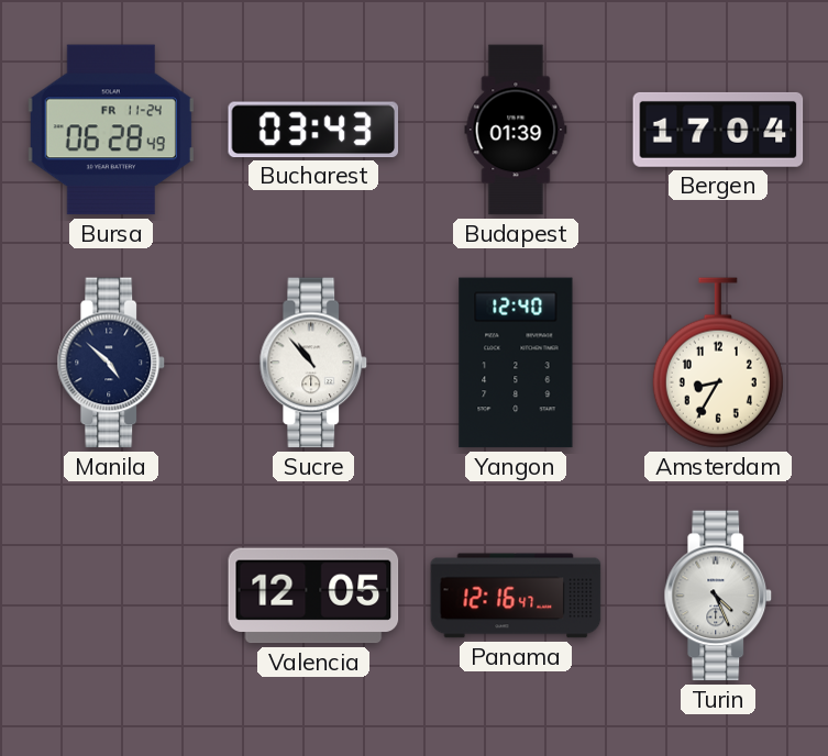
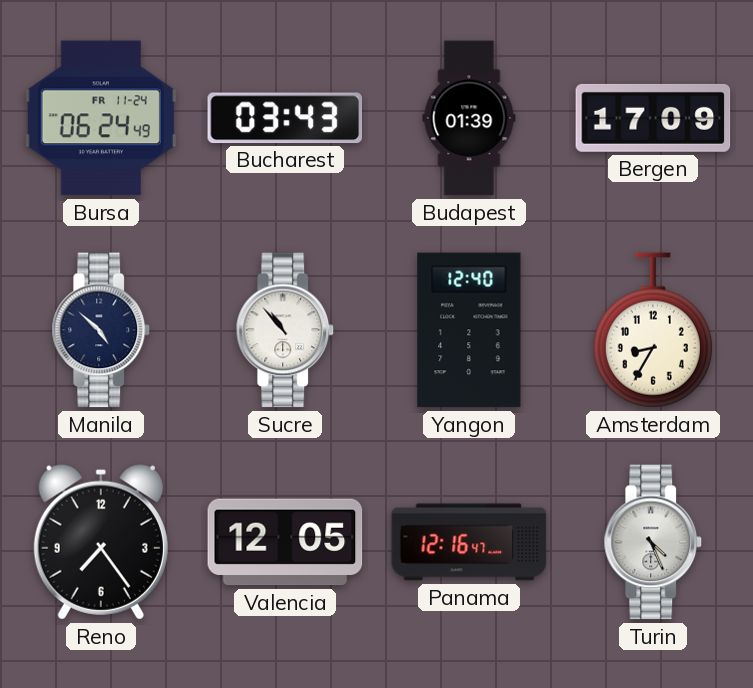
Bursa: 06:28 -> 06:24 (101, 118)
Bergen: 17:04 -> 17:09 (653, 118)
Reno: none -> 7:24 (101, 542)
